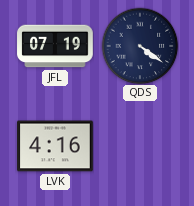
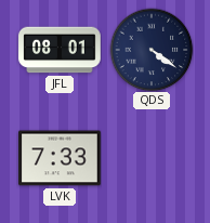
JFL: 07:19 -> 08:01 (60, 50)
LVK: 4:16 -> 7:33 (60, 158)
